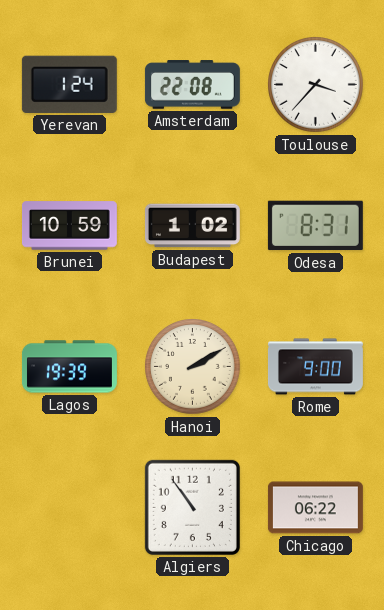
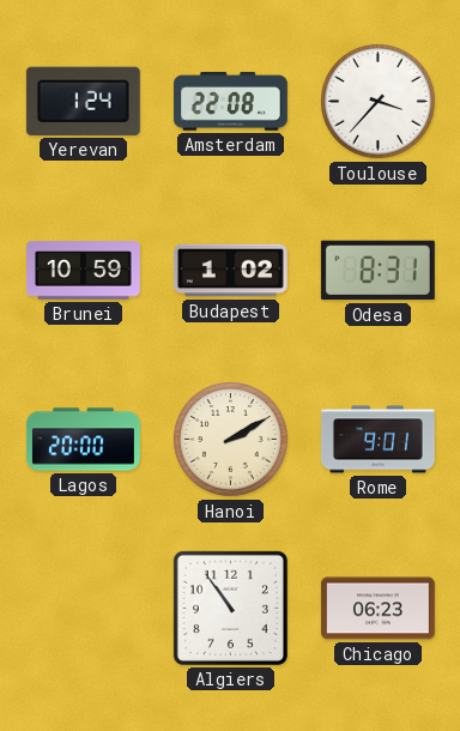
Lagos: 19:39 -> 20:00 (83, 440)
Rome: 9:00 -> 9:01 (377, 440)
Chicago: 06:22 -> 06:23 (377, 609)
